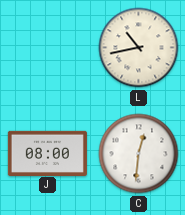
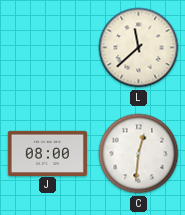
L: 10:43 -> 11:38 (139, 48)
